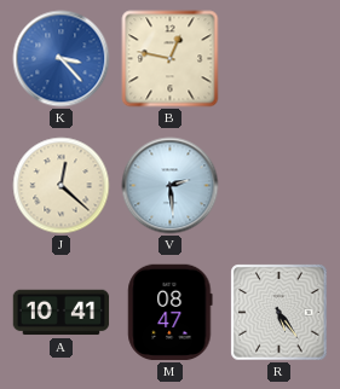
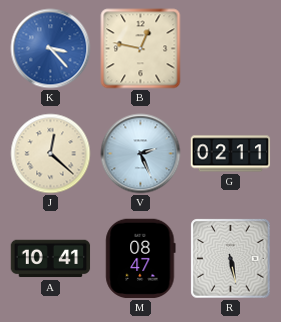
V: 2:29 -> 2:26 (141, 154)
G: none -> 02:11 (231, 154)
R: 5:24 -> 5:28 (231, 259)
